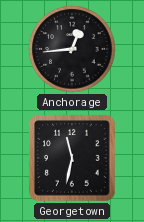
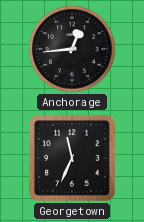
Georgetown: 11:32 -> 11:34 (73, 159)
